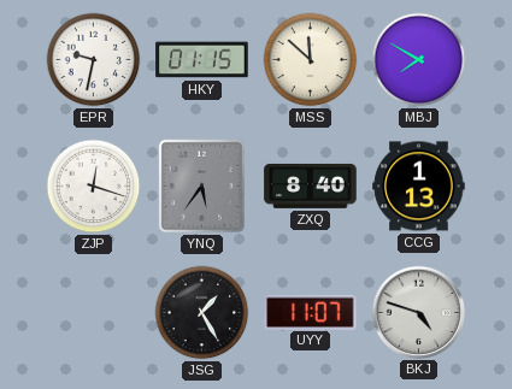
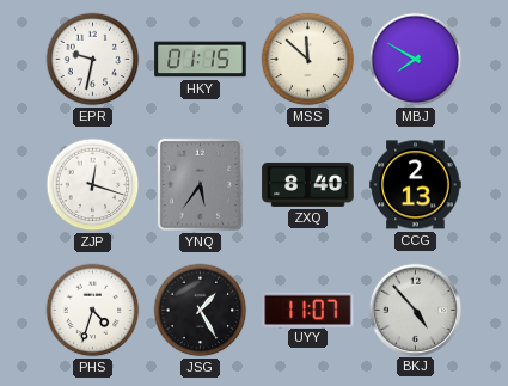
CCG: 1:13 -> 2:13 (416, 185)
PHS: none -> 4:33 (93, 311)
BKJ: 4:48 -> 4:53 (415, 310)
